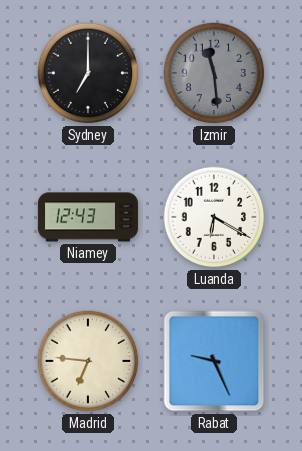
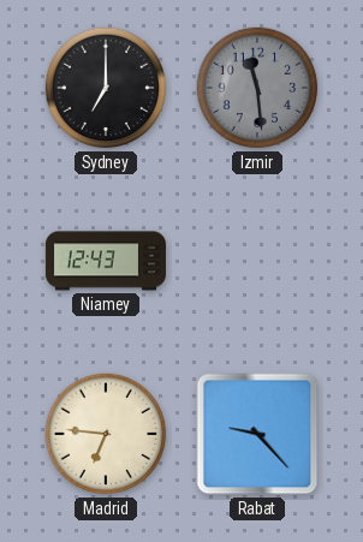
Luanda: 6:20 -> none (214, 217)
Rabat: 9:26 -> 9:23 (257, 434)
